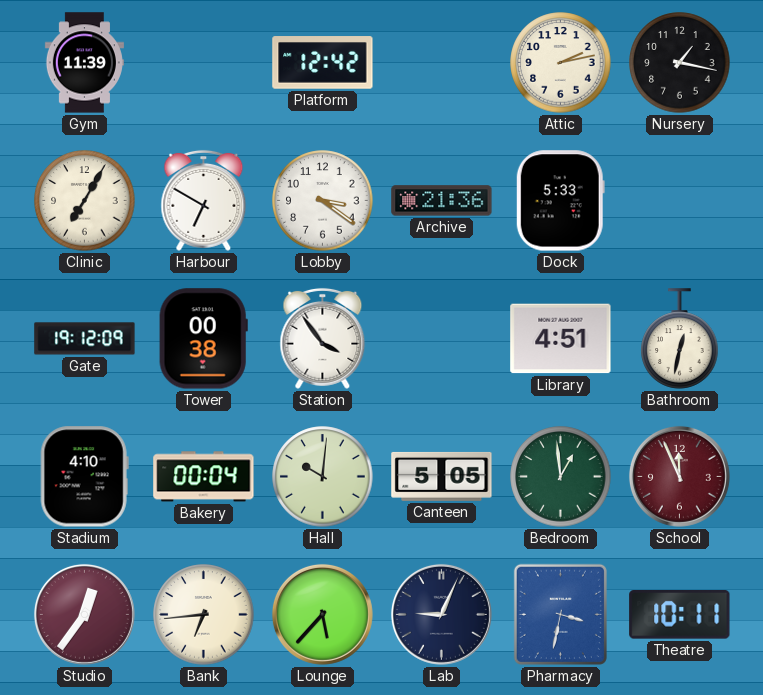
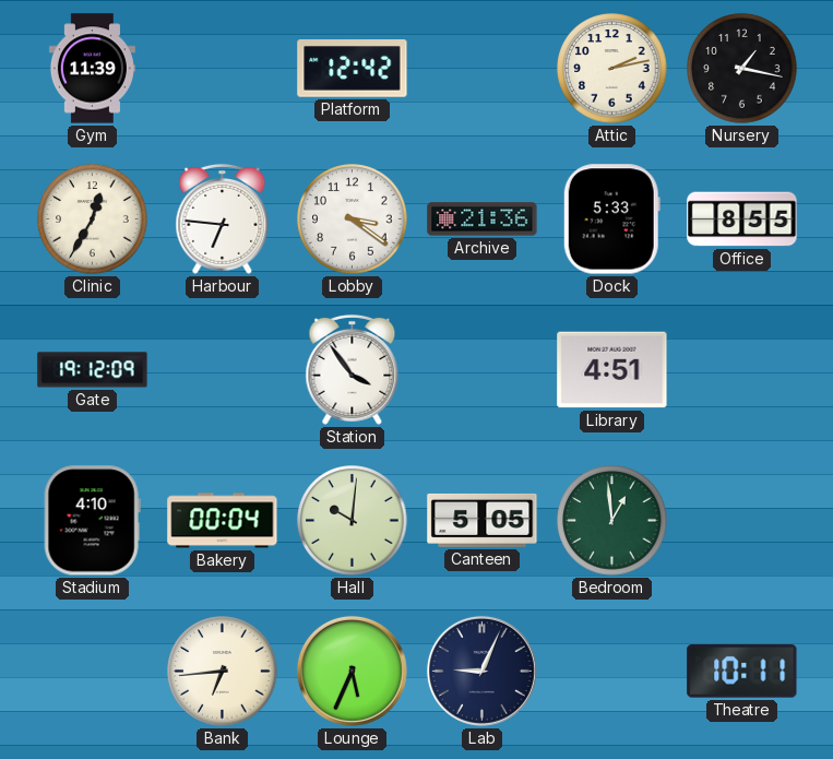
Clinic: 7:05 -> 12:35 (93, 220)
Harbour: 6:50 -> 6:46 (223, 218)
Office: none -> 8:55 (742, 220)
Tower: 00:38 -> none (203, 339)
Bathroom: 12:32 -> none (680, 339)
School: 11:56 -> none (679, 476)
Studio: 12:36 -> none (84, 614)
Lounge: 5:37 -> 5:34 (352, 671)
Pharmacy: 3:32 -> none (560, 614)
